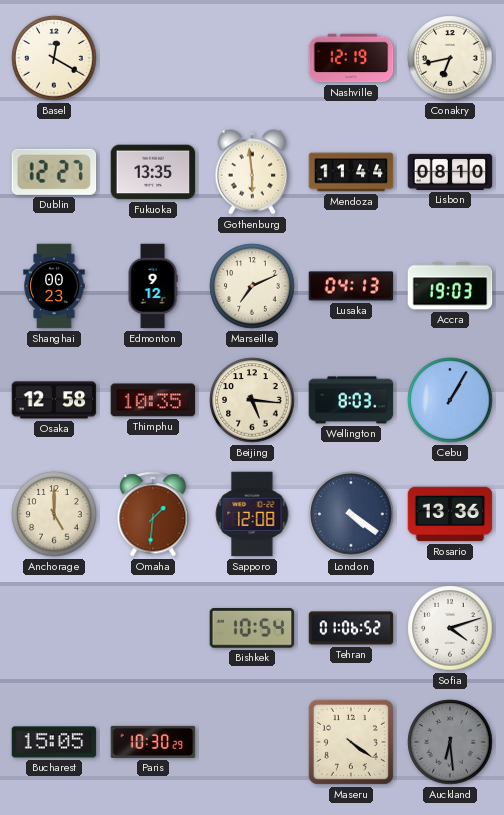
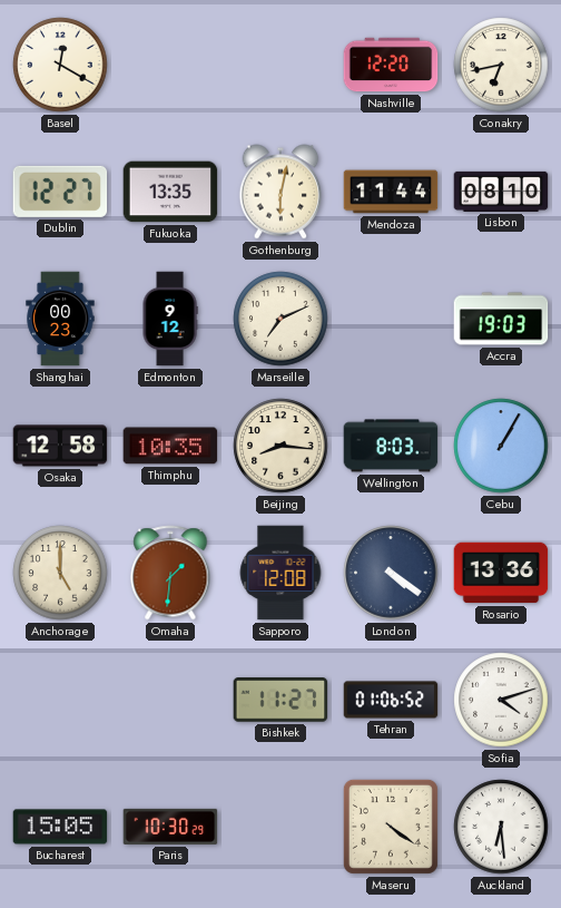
Nashville: 12:19 -> 12:20 (391, 65)
Gothenburg: 5:59 -> 6:02 (280, 192)
Lusaka: 04:13 -> none (351, 286)
Beijing: 5:16 -> 8:16 (280, 446)
Bishkek: 10:54 -> 11:27 (280, 700)
Auckland dial: grey -> white (501, 827)
